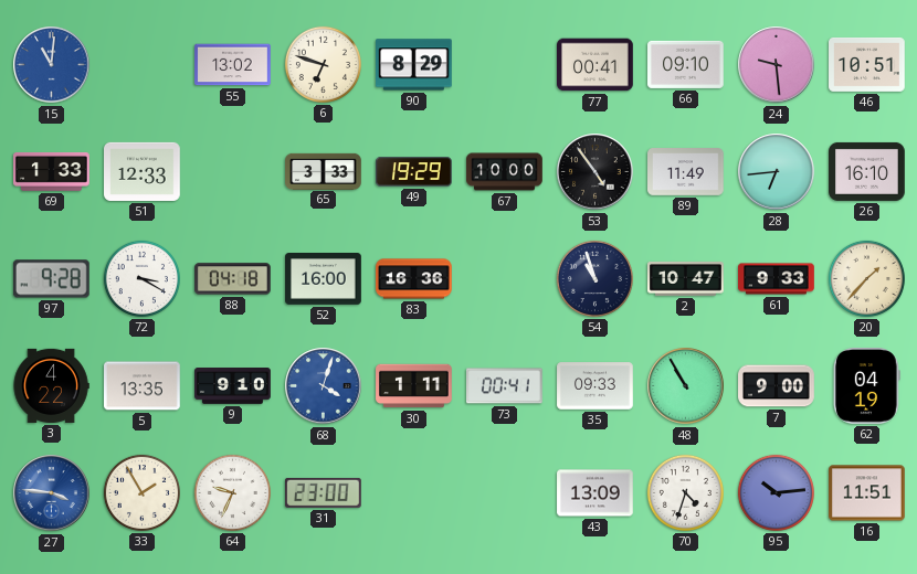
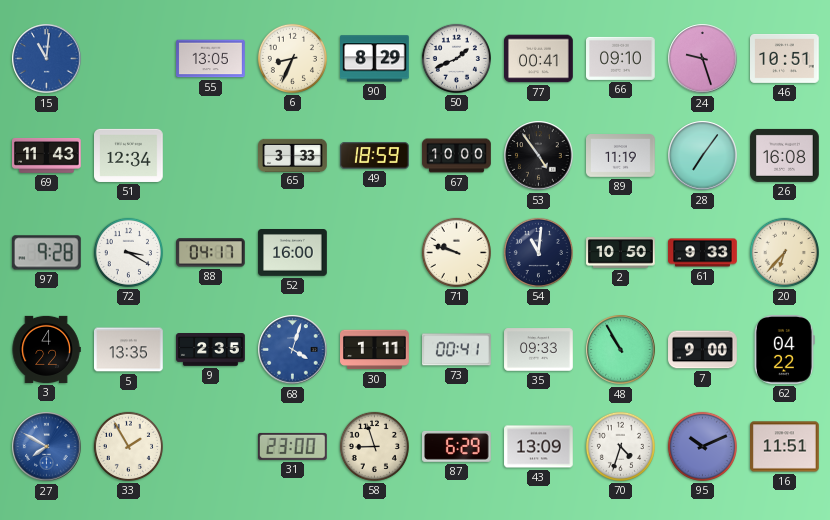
55: 13:02 -> 13:05 (211, 59)
6: 6:48 -> 8:34 (292, 58)
50: none -> 1:41 (456, 58)
24: 9:29 -> 9:27 (703, 59)
69: 1:33 -> 11:43 (47, 156)
51: 12:33 -> 12:34 (129, 155)
49: 19:29 -> 18:59 (375, 156)
89: 11:49 -> 11:19 (621, 156)
28: 6:44 -> 7:06 (703, 156)
26: 16:10 -> 16:08 (785, 155)
88: 04:18 -> 04:17 (211, 253)
83: 16:36 -> none (414, 279)
71: none -> 9:48 (456, 252)
54: 10:57 -> 11:01 (538, 252)
2: 10:47 -> 10:50 (621, 253)
20: 1:37 -> 6:37 (784, 252)
9: 9:10 -> 2:35 (211, 350)
62: 04:19 -> 04:22 (784, 350)
27: 3:46 -> 7:50 (47, 447)
64: 9:34 -> none (232, 492)
58: none -> 8:57 (374, 446)
87: none -> 6:29 (457, 447)
95: 10:14 -> 10:11 (702, 446)
